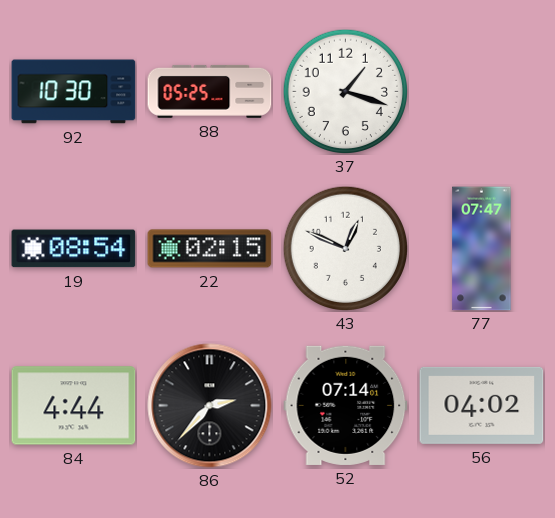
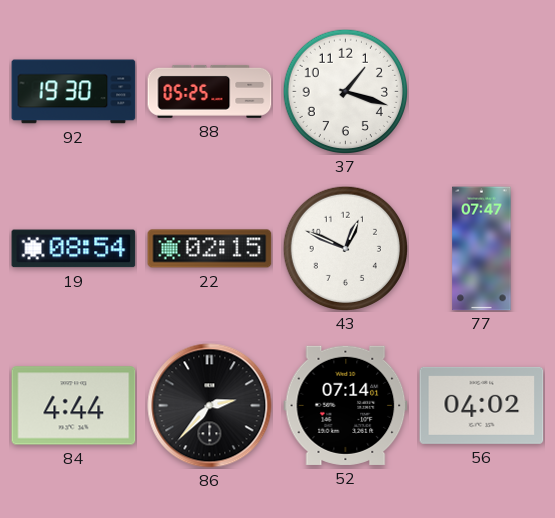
92: 10:30 -> 19:30 (74, 92)
